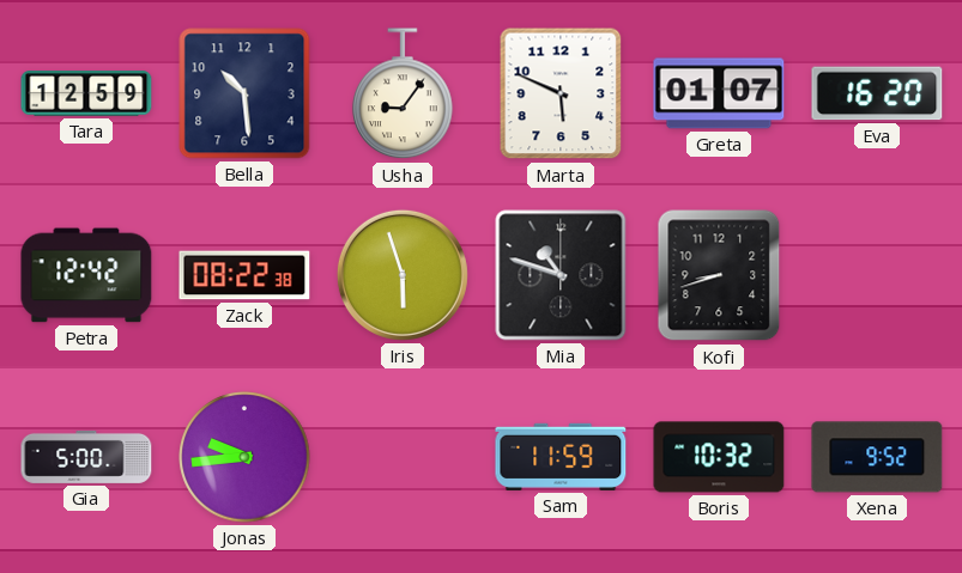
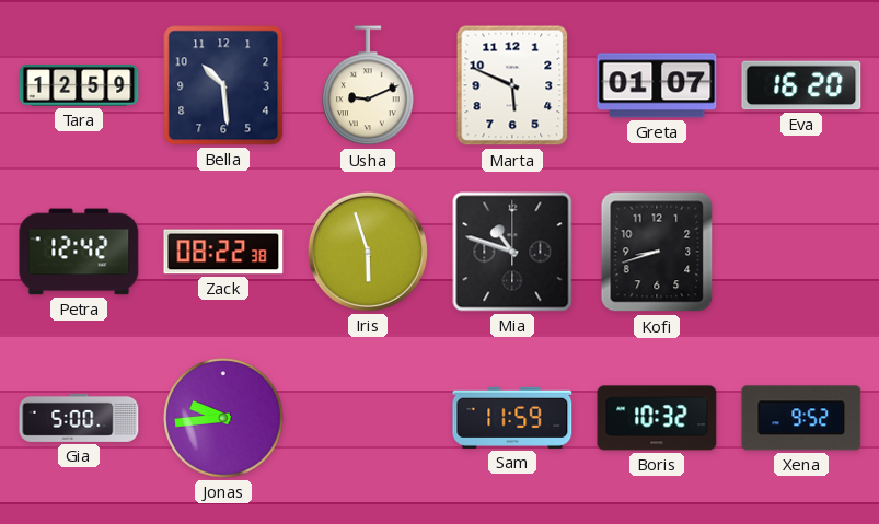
Usha: 9:06 -> 9:11 (368, 86)
